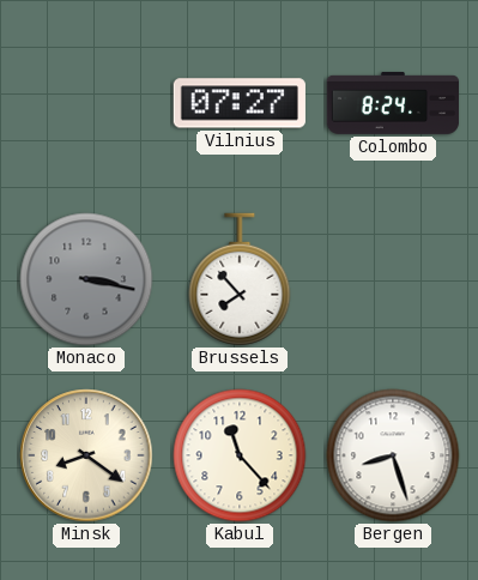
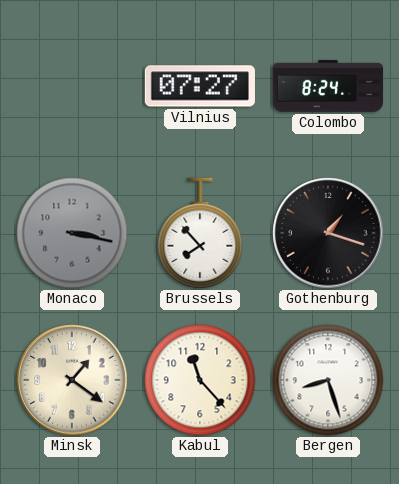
Gothenburg: none -> 1:18 (328, 233)
Minsk: 8:21 -> 1:21 (72, 380)
